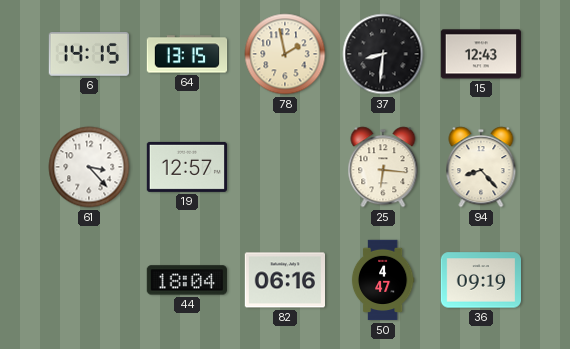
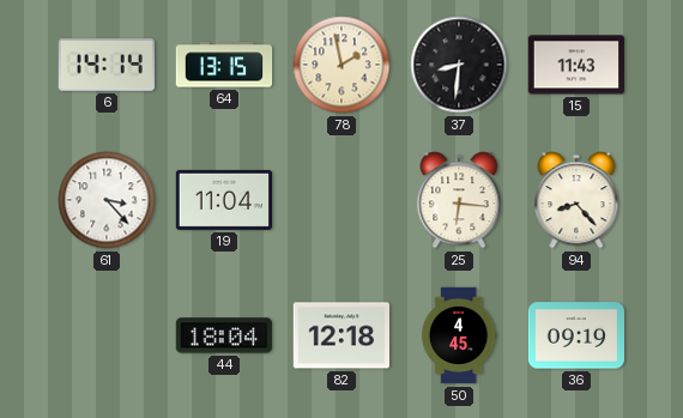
6: 14:15 -> 14:14 (105, 66)
15: 12:43 -> 11:43 (575, 65)
19: 12:57 -> 11:04 (223, 200)
82: 06:16 -> 12:18 (340, 335)
50: 4:47 -> 4:45 (459, 335)
